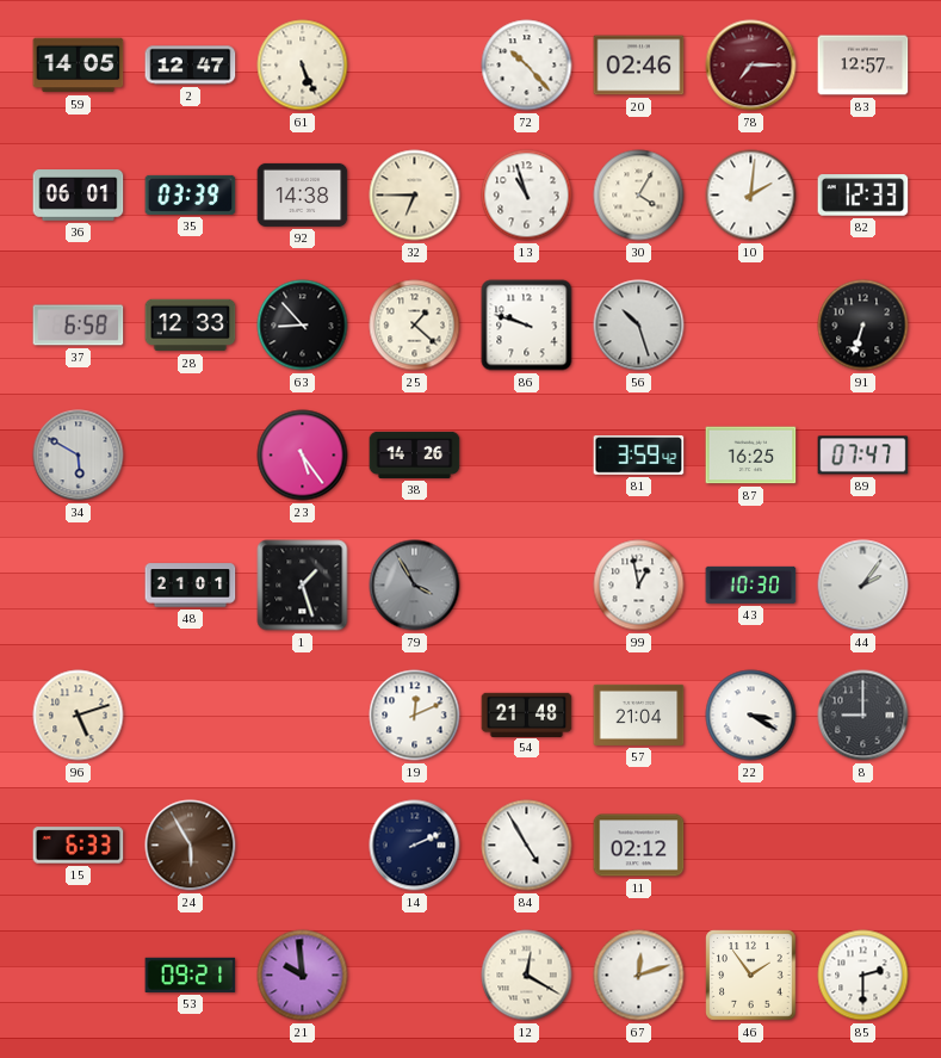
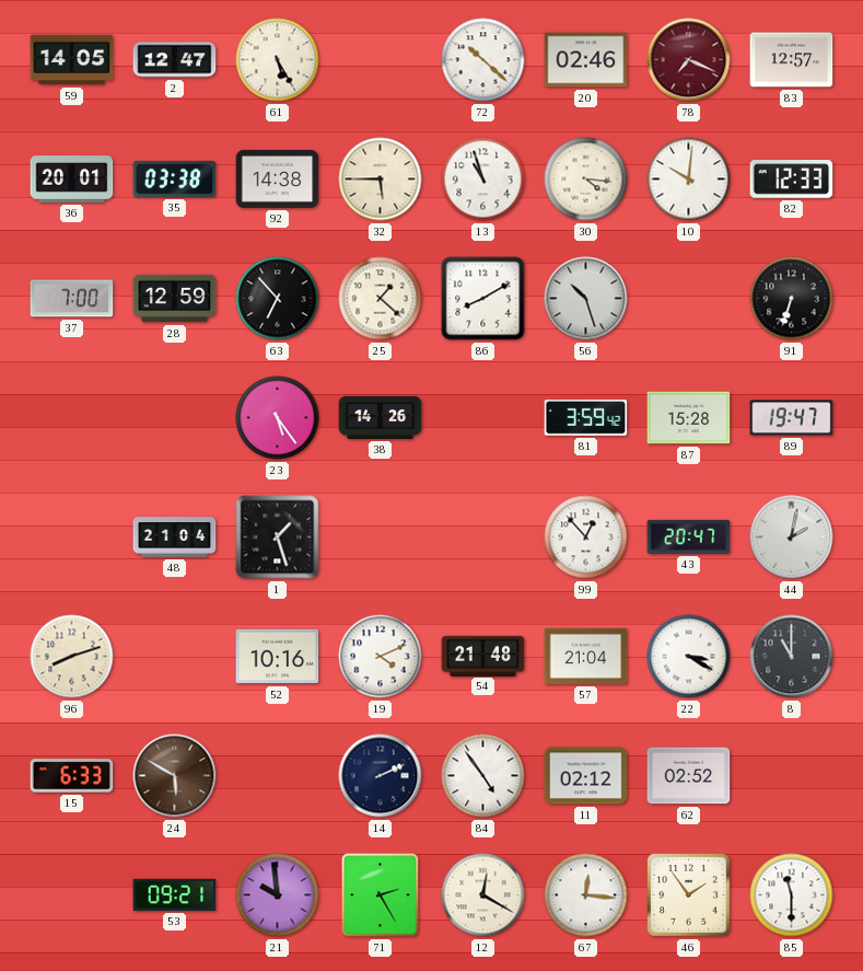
61: 5:26 -> 5:25 (278, 60)
72: 10:23 -> 10:22 (483, 60)
78: 7:15 -> 7:19 (689, 60)
36: 06:01 -> 20:01 (72, 180)
35: 03:39 -> 03:38 (175, 178)
32: 6:45 -> 5:45 (381, 180)
30: 4:05 -> 4:16 (586, 180)
10: 2:01 -> 10:01 (689, 180)
37: 6:58 -> 7:00 (72, 299)
28: 12:33 -> 12:59 (175, 299)
63: 8:53 -> 6:53 (278, 299)
86: 9:48 -> 8:10 (483, 299)
34: 5:50 -> none (79, 456)
87: 16:25 -> 15:28 (689, 418)
89: 07:47 -> 19:47 (792, 418)
48: 21:01 -> 21:04 (175, 537)
79: 3:55 -> none (415, 586)
99: 12:58 -> 12:53 (586, 537)
43: 10:30 -> 20:47 (689, 536)
44: 2:06 -> 2:02 (792, 537)
96: 5:12 -> 8:12 (72, 657)
52: none -> 10:16 (278, 657)
19: 12:11 -> 4:11 (381, 657)
8: 9:00 -> 11:00 (792, 657)
24: 5:55 -> 5:50 (175, 776)
84: 4:55 -> 4:54 (483, 776)
62: none -> 02:52 (689, 776)
71: none -> 2:25 (381, 895)
67: 12:12 -> 12:16 (586, 895)
85: 2:30 -> 11:30 (792, 895)
